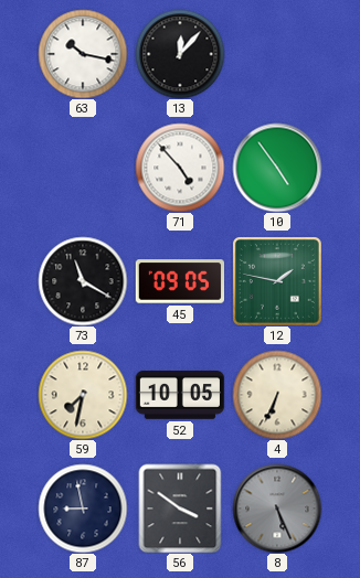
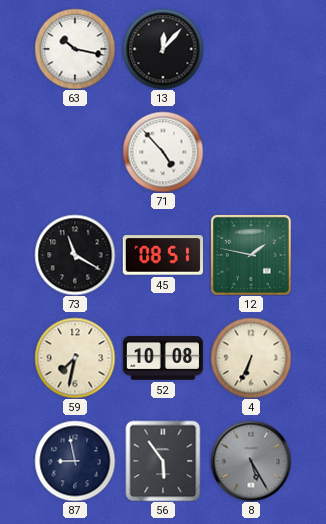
10: 4:54 -> none (277, 168)
45: 09:05 -> 08:51 (162, 255)
52: 10:05 -> 10:08 (162, 359)
56: 3:51 -> 5:54 (163, 461)
8: 5:26 -> 5:25 (251, 461)
